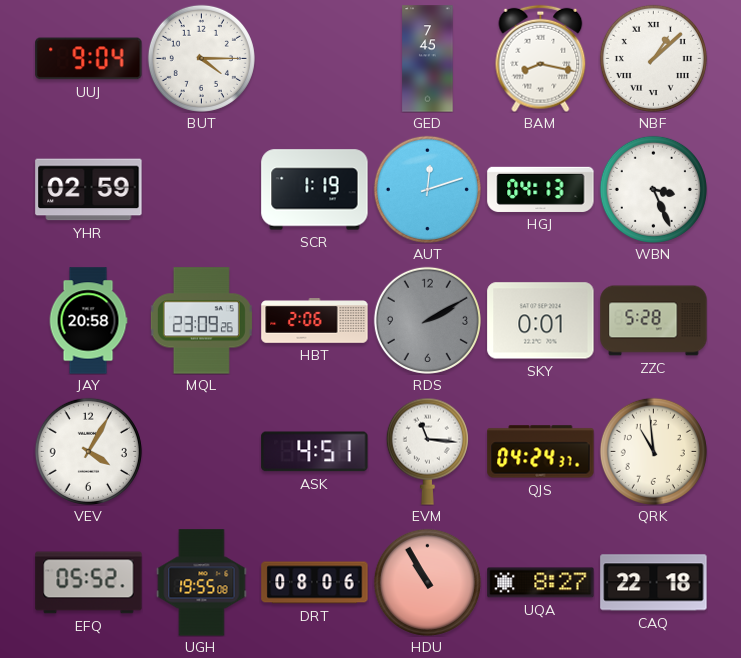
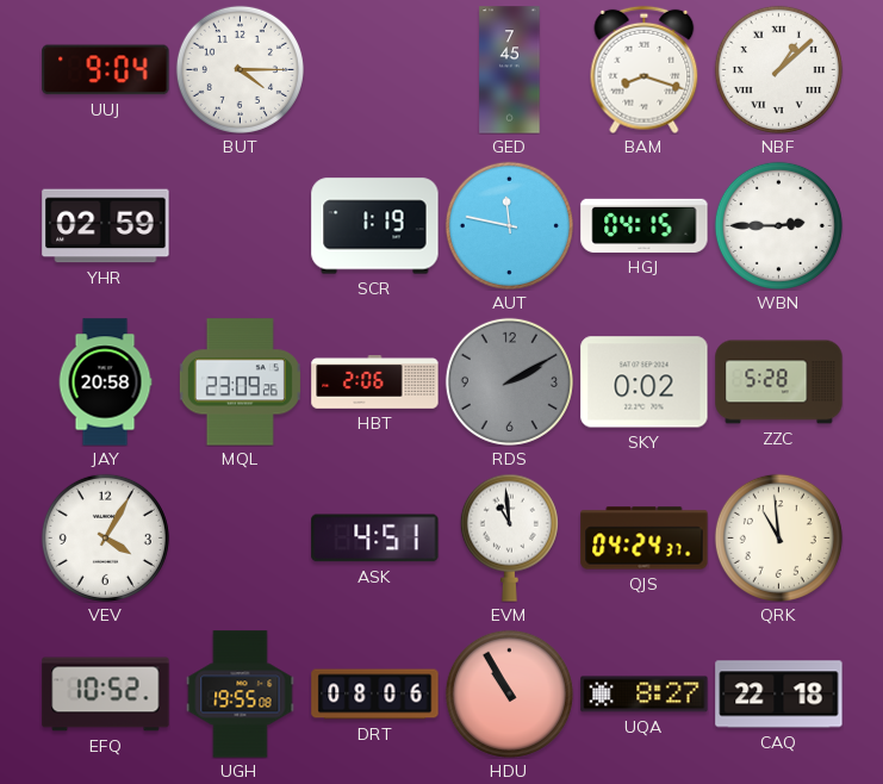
BAM: 8:17 -> 8:18 (645, 69)
AUT: 12:12 -> 11:47 (509, 225)
HGJ: 04:13 -> 04:15 (645, 225)
WBN: 3:26 -> 2:45 (778, 225)
SKY: 0:01 -> 0:02 (645, 382)
EVM: 11:16 -> 10:59 (509, 537)
EFQ: 05:52 -> 10:52 (106, 695)
